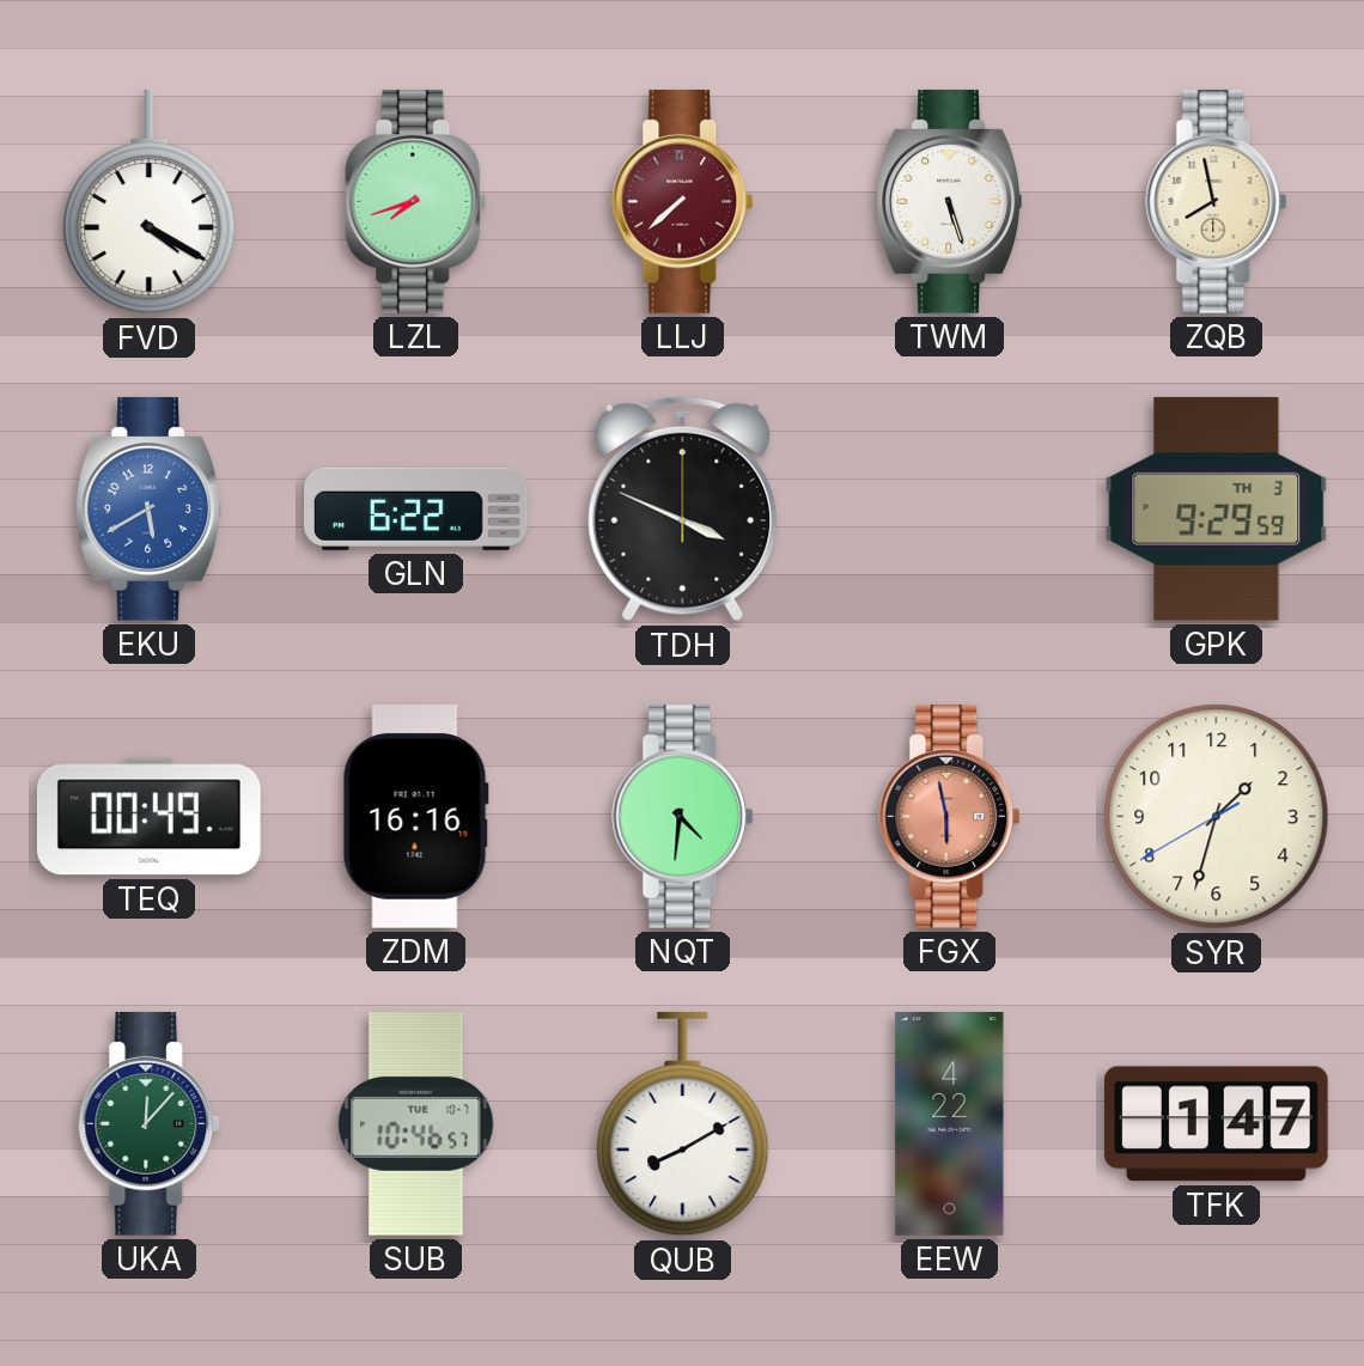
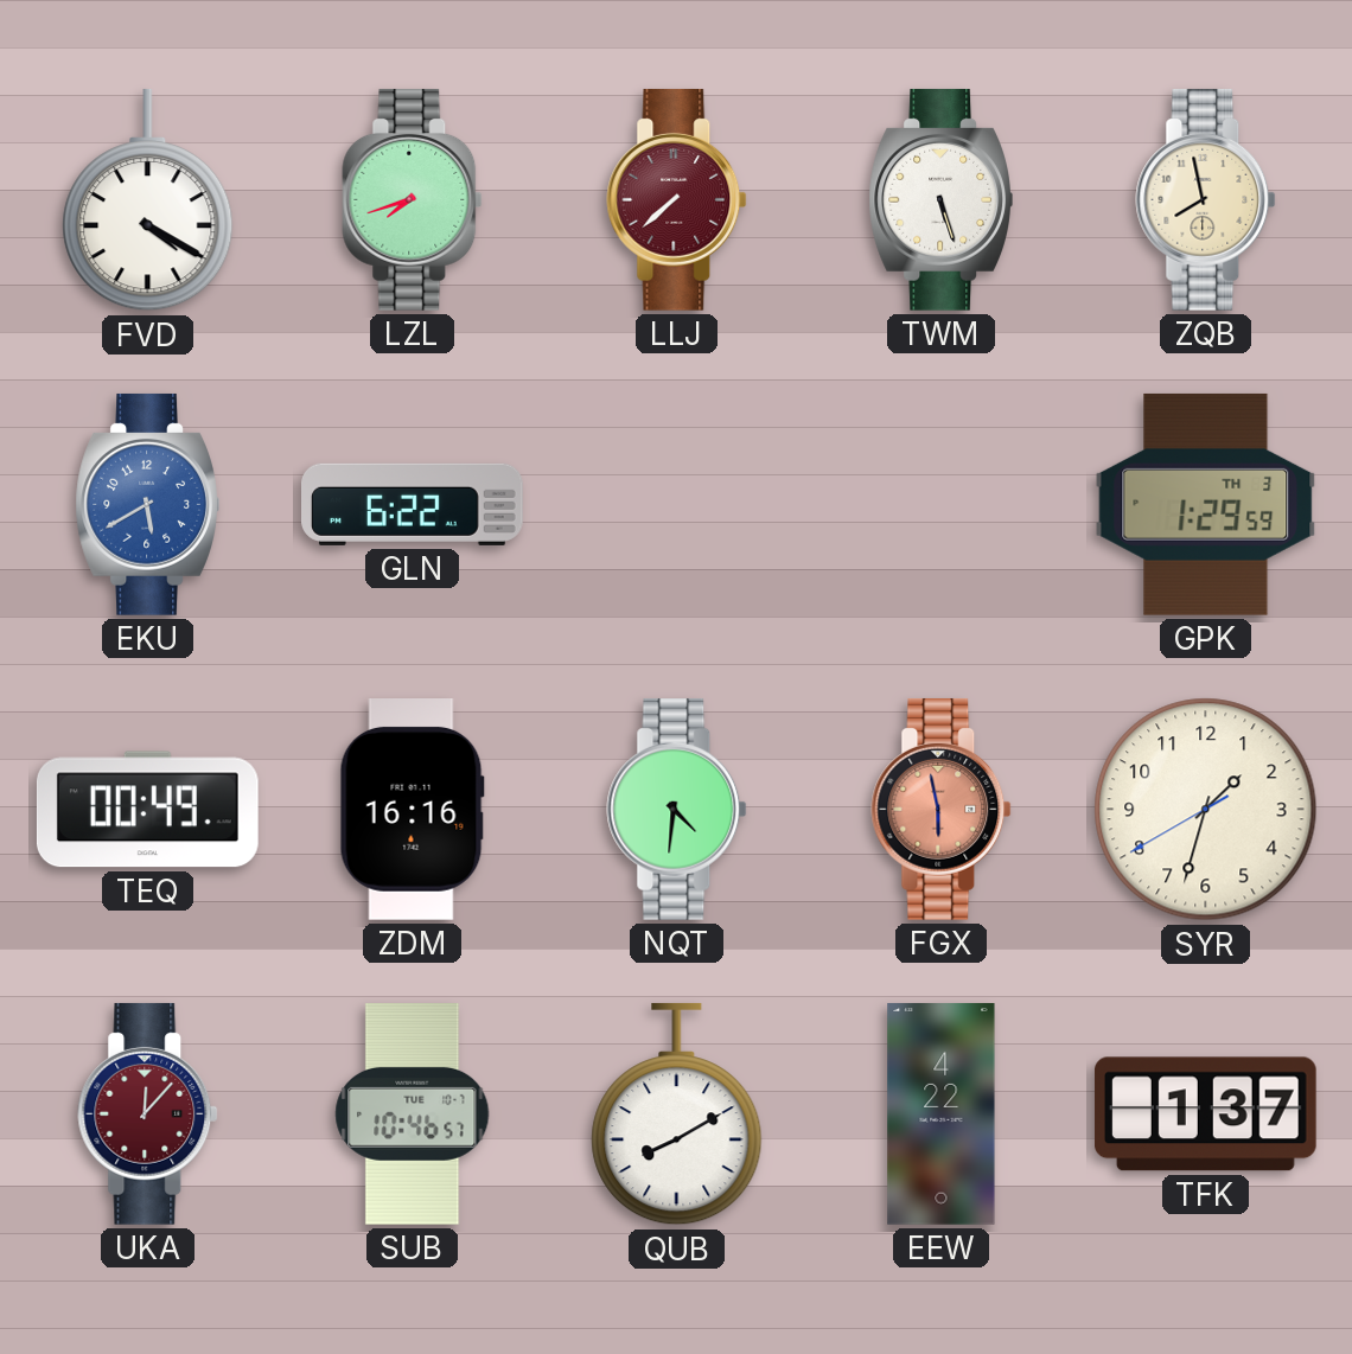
TDH: 3:49 -> none (683, 510)
GPK: 9:29 -> 1:29 (1206, 504)
UKA dial: green -> burgundy (148, 1115)
TFK: 1:47 -> 1:37 (1205, 1115)
